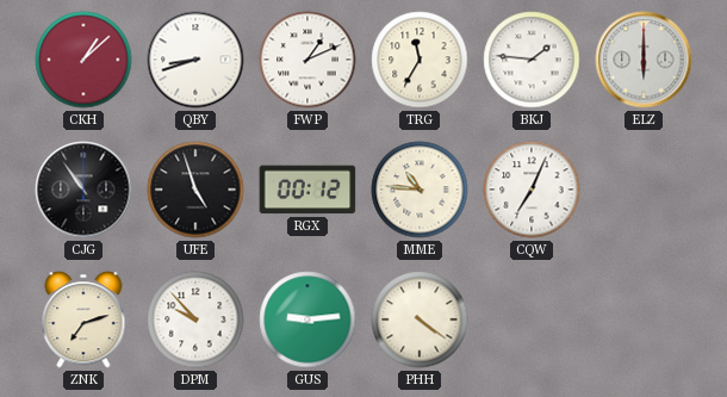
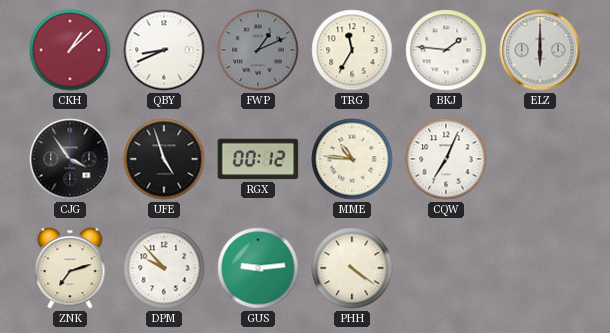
QBY: 8:42 -> 8:41 (164, 50)
FWP dial: white -> grey (258, 50)
CJG: 10:54 -> 3:54 (70, 159)
